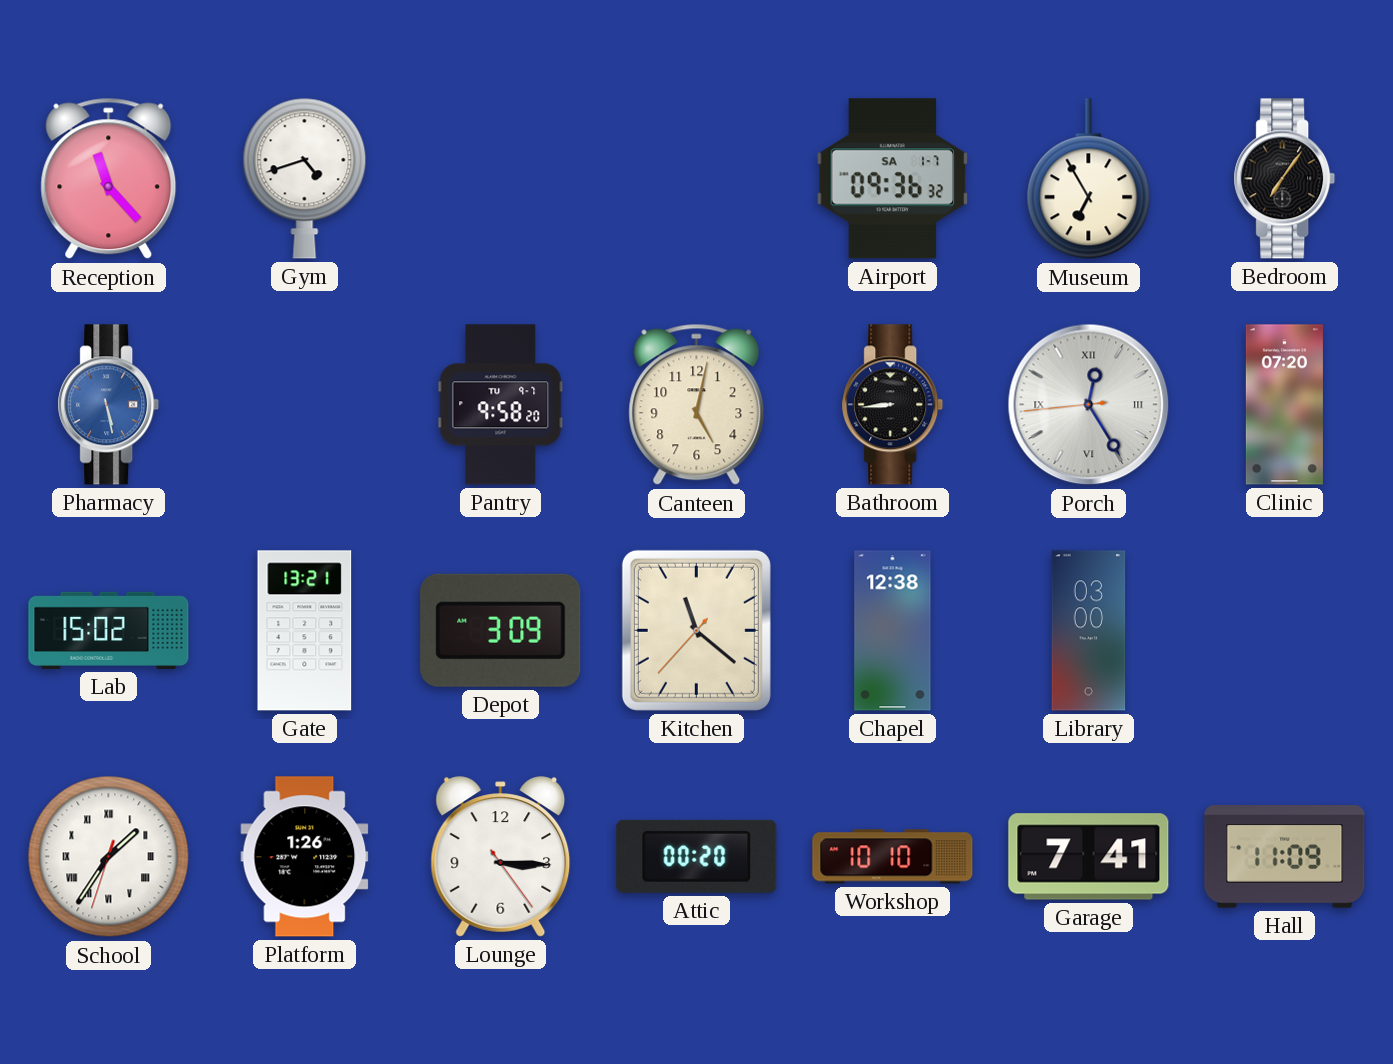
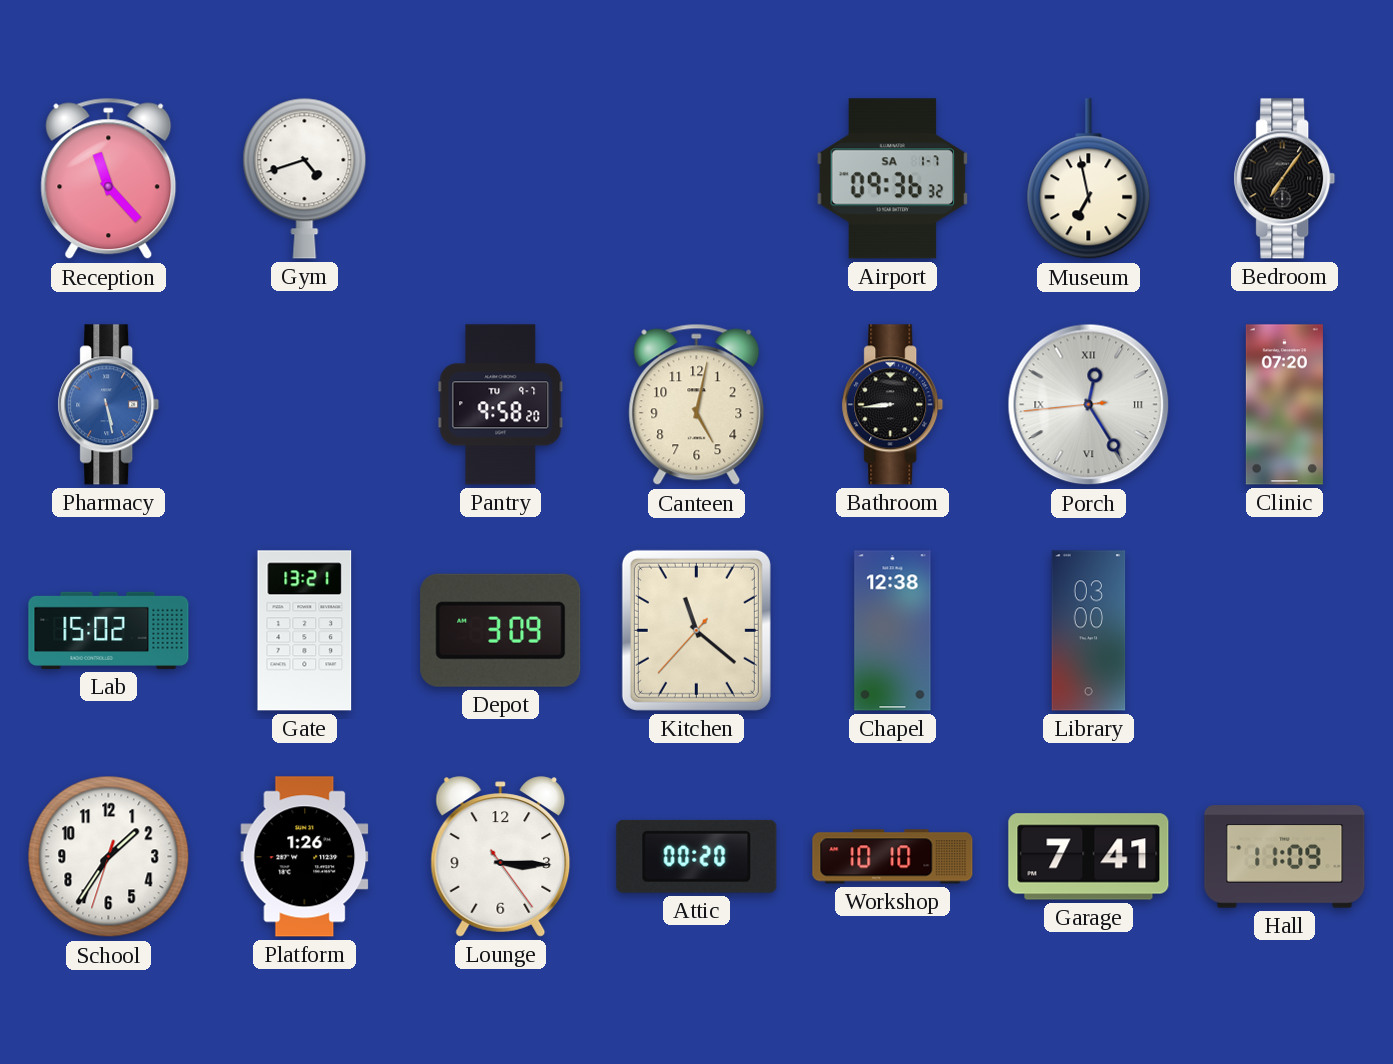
Museum: 6:55 -> 6:58 (1089, 179)
School numerals: Roman -> Arabic (109, 857)
